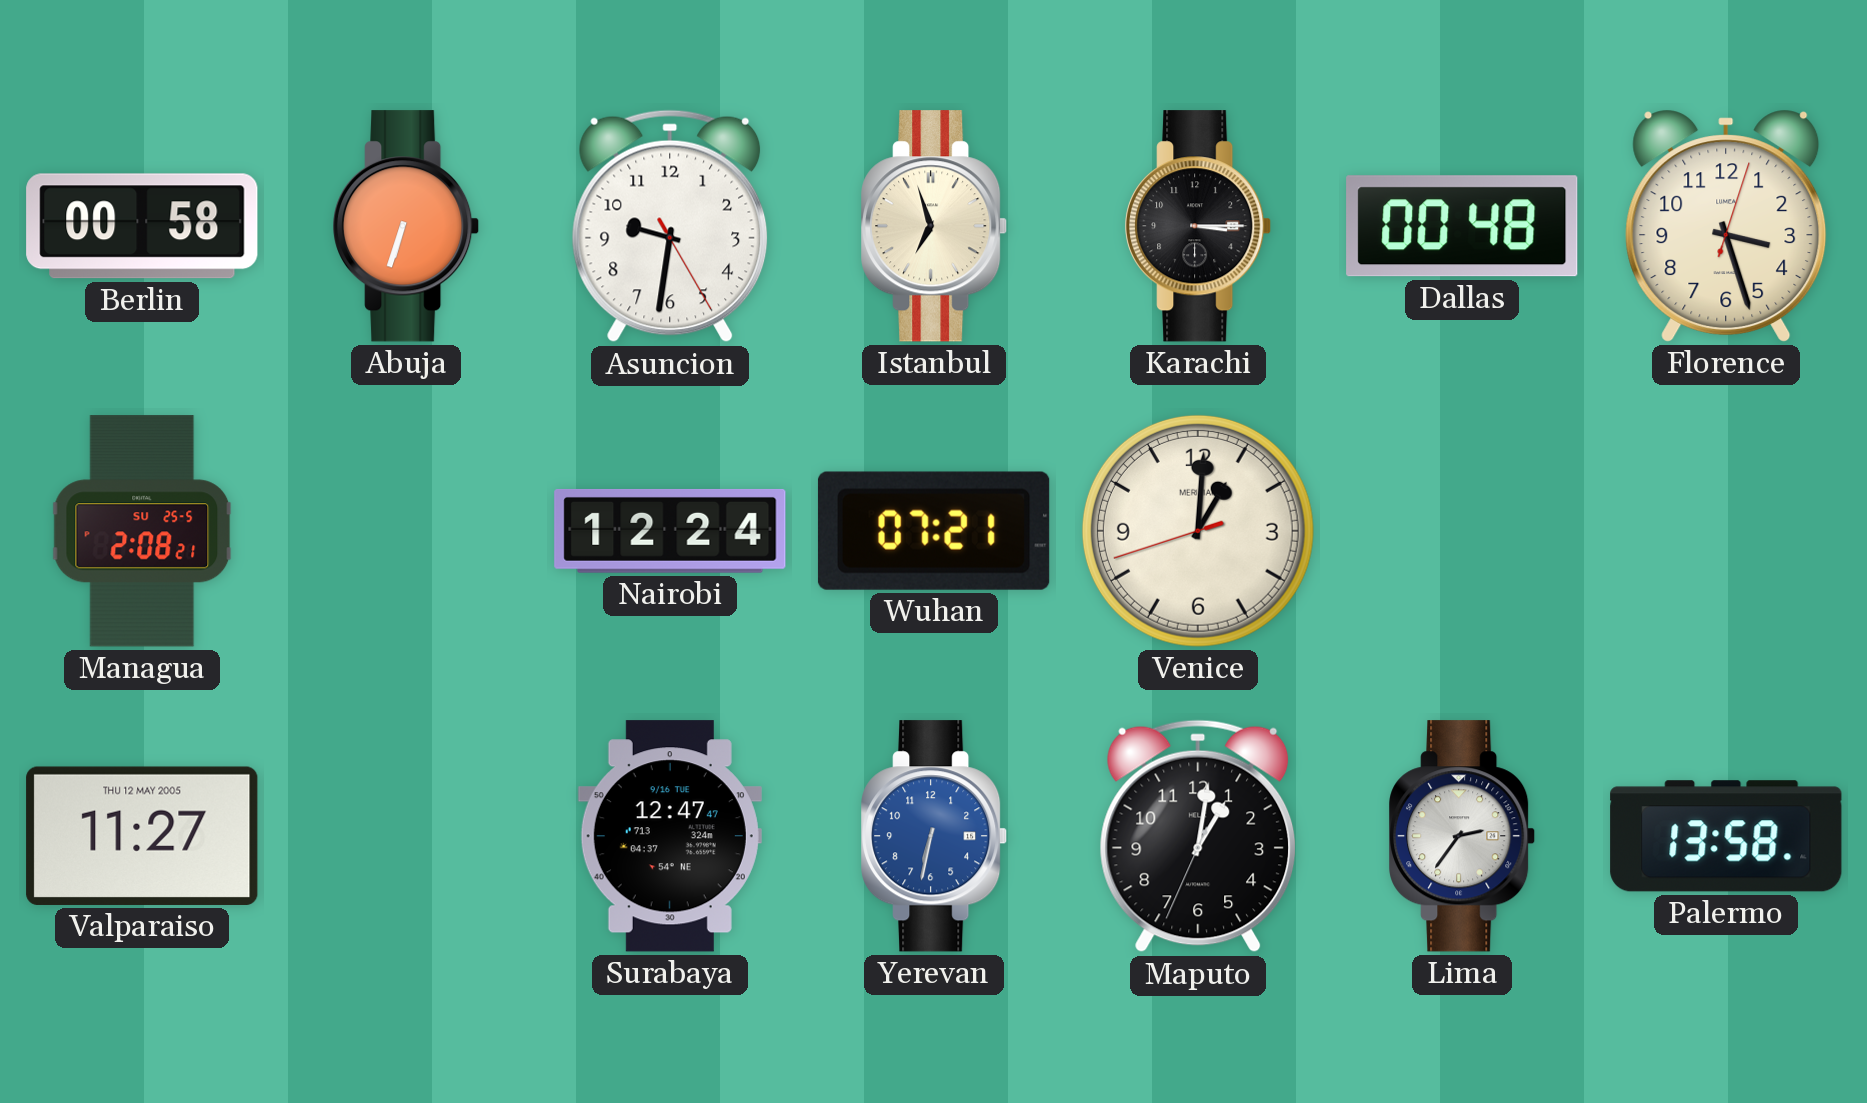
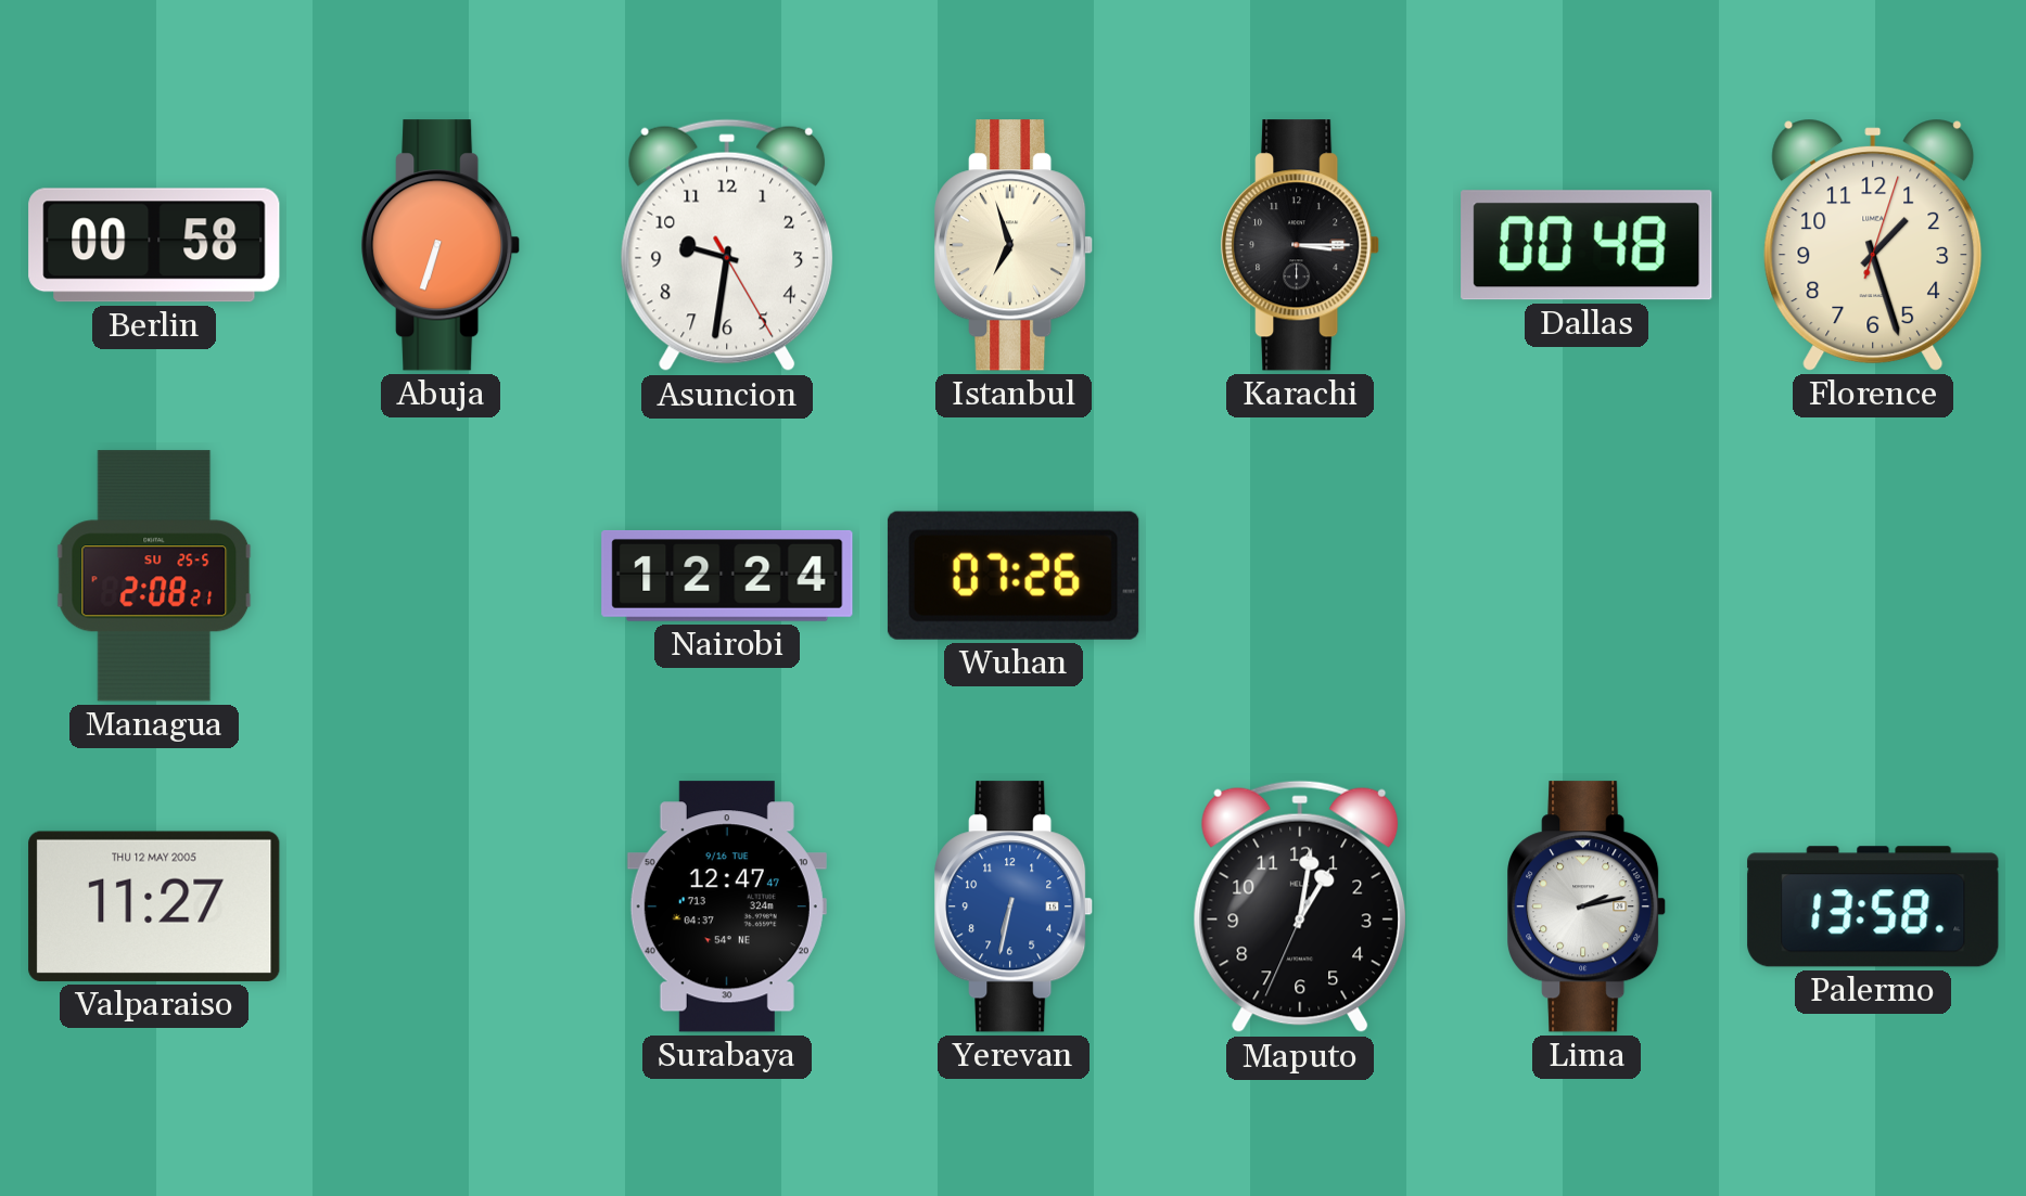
Florence: 3:27 -> 1:27 (1873, 245)
Wuhan: 07:21 -> 07:26 (1014, 576)
Venice: 1:00 -> none (1198, 531)
Lima: 2:36 -> 2:13 (1588, 906)
